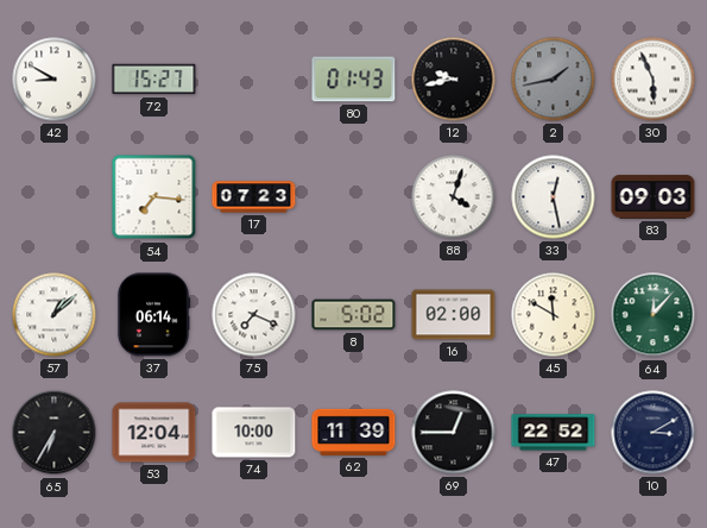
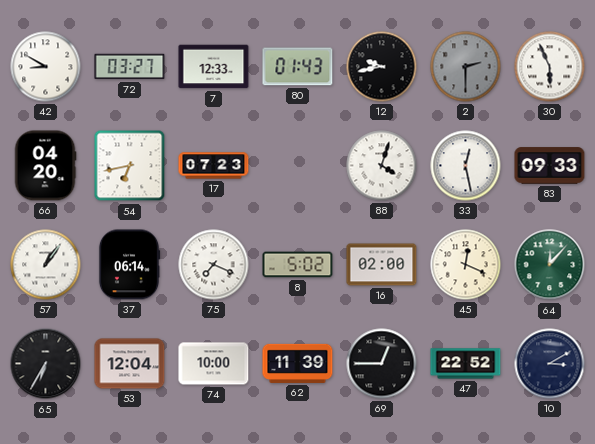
72: 15:27 -> 03:27 (130, 67)
7: none -> 12:33 (214, 67)
2: 1:43 -> 2:30 (466, 67)
66: none -> 04:20 (45, 166)
54: 7:16 -> 6:43 (130, 166)
83: 09:03 -> 09:33 (550, 166)
57: 1:08 -> 1:06 (46, 265)
45: 11:50 -> 12:19 (466, 265)
